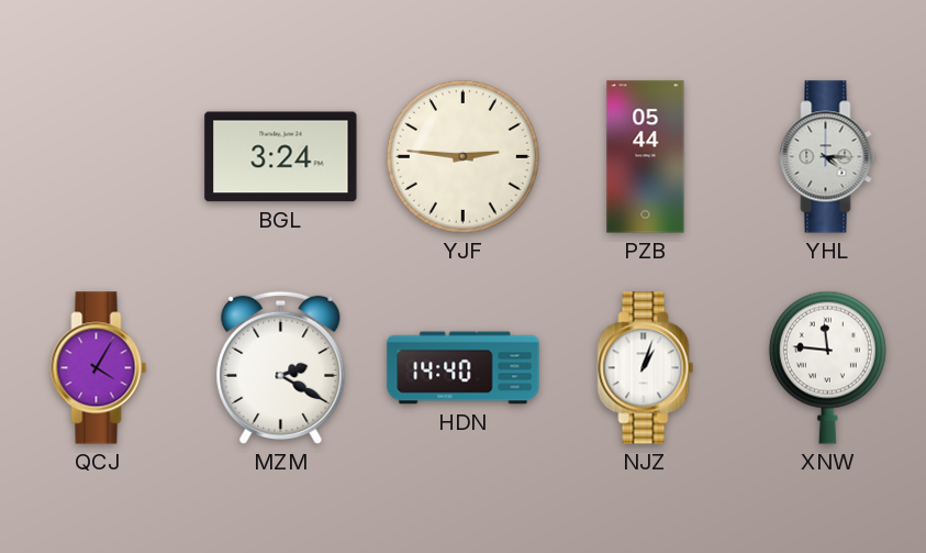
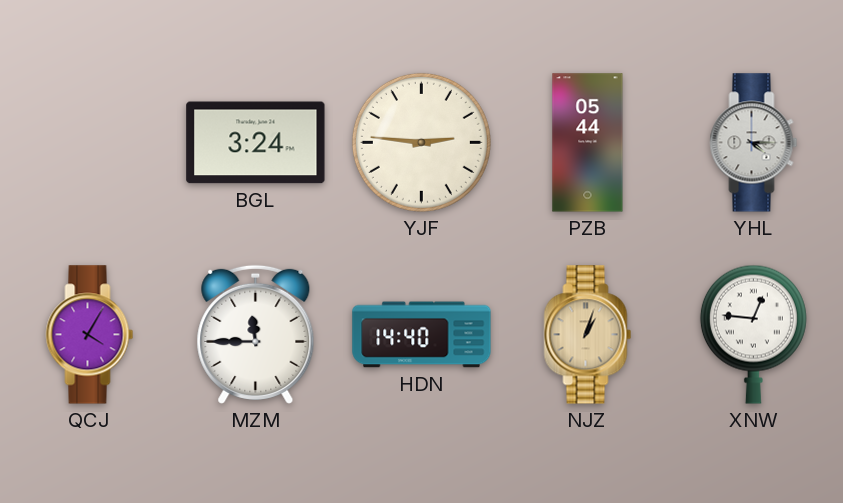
MZM: 2:20 -> 11:45 (256, 334)
NJZ dial: white -> champagne (588, 335)
XNW: 11:46 -> 12:46 (753, 334)
